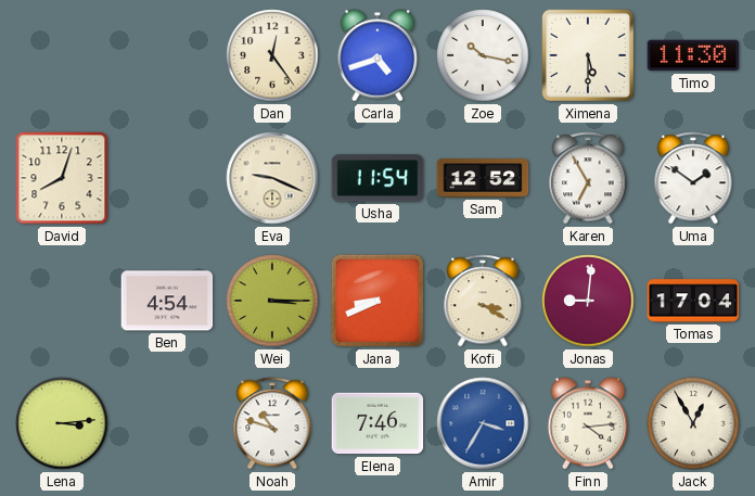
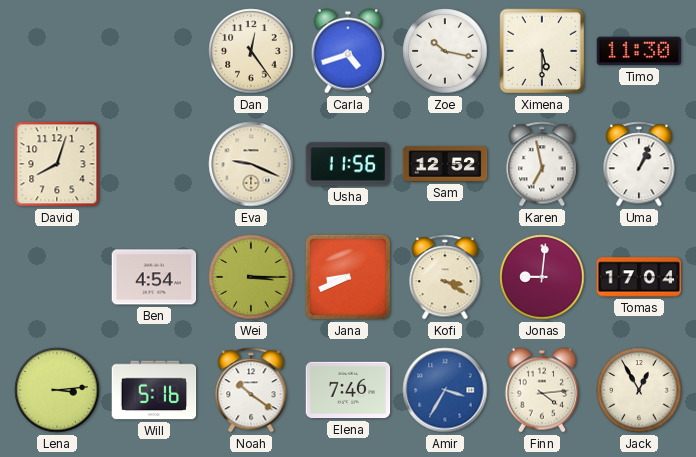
Usha: 11:54 -> 11:56 (348, 164)
Karen: 6:55 -> 6:58 (542, 164)
Uma: 1:51 -> 1:04 (639, 164)
Will: none -> 5:16 (154, 390)
Noah: 10:48 -> 10:21 (251, 390)
